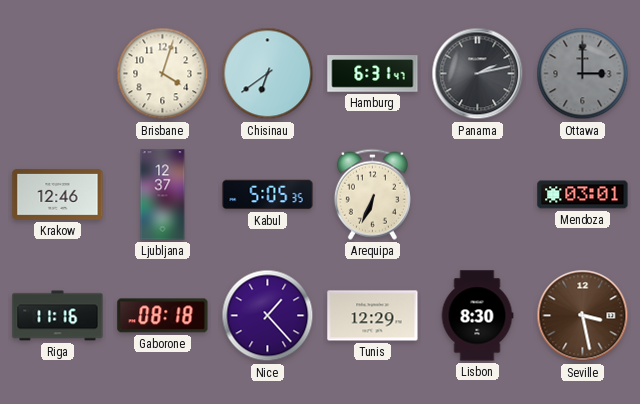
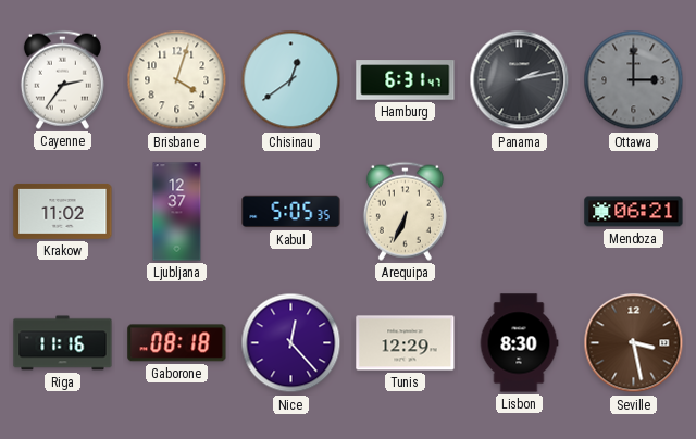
Cayenne: none -> 2:36 (62, 79)
Chisinau: 6:39 -> 12:39 (291, 80)
Krakow: 12:46 -> 11:02 (63, 211)
Mendoza: 03:01 -> 06:21 (634, 212)
Nice: 1:23 -> 12:23 (291, 343)
